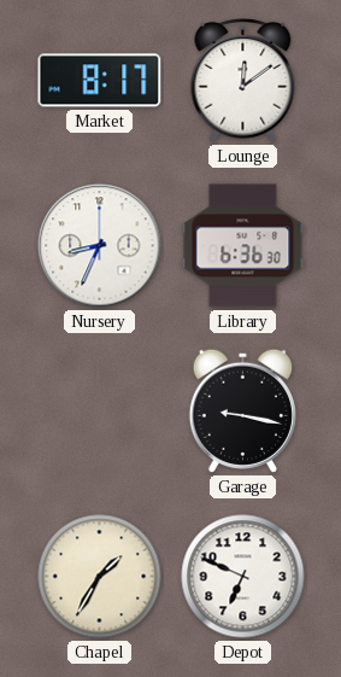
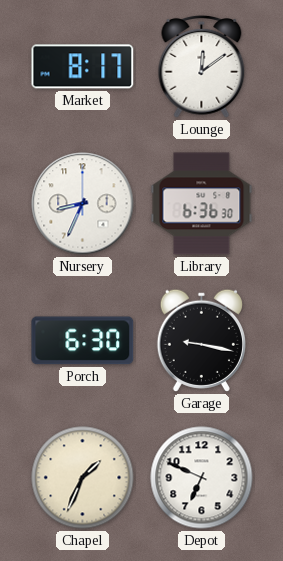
Porch: none -> 6:30 (83, 341)
Chapel: 1:35 -> 1:34 (83, 478)
